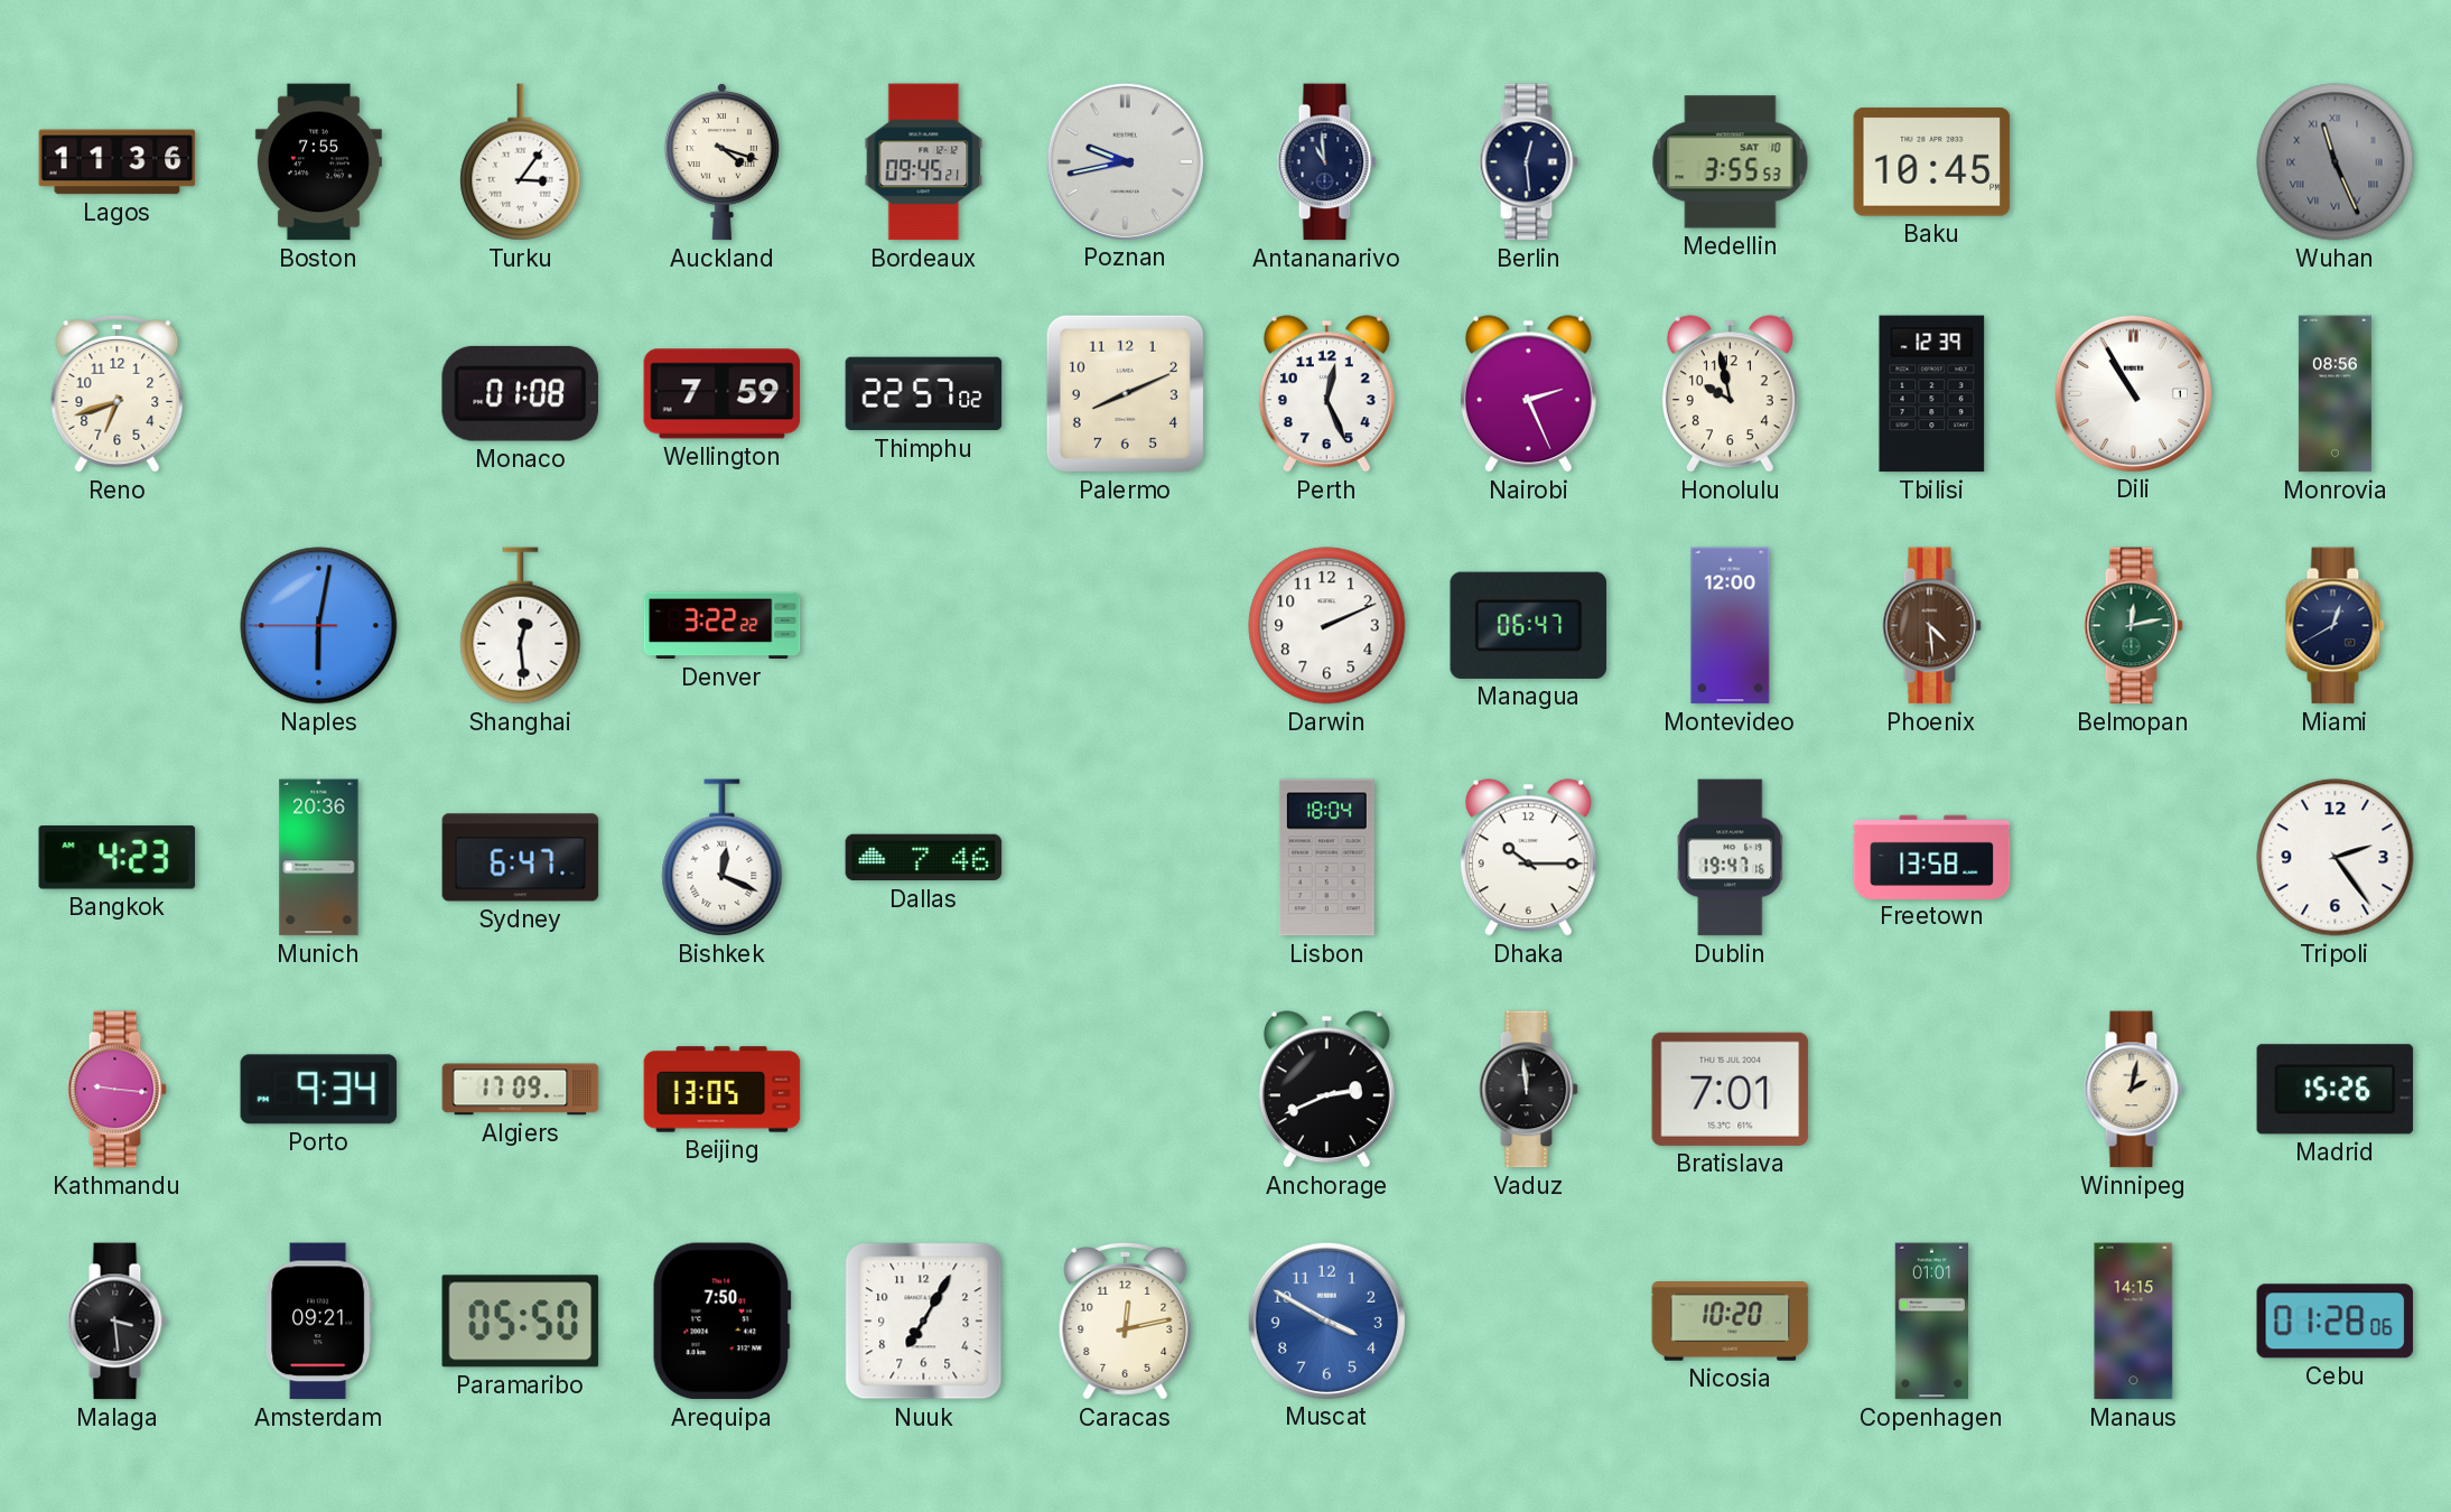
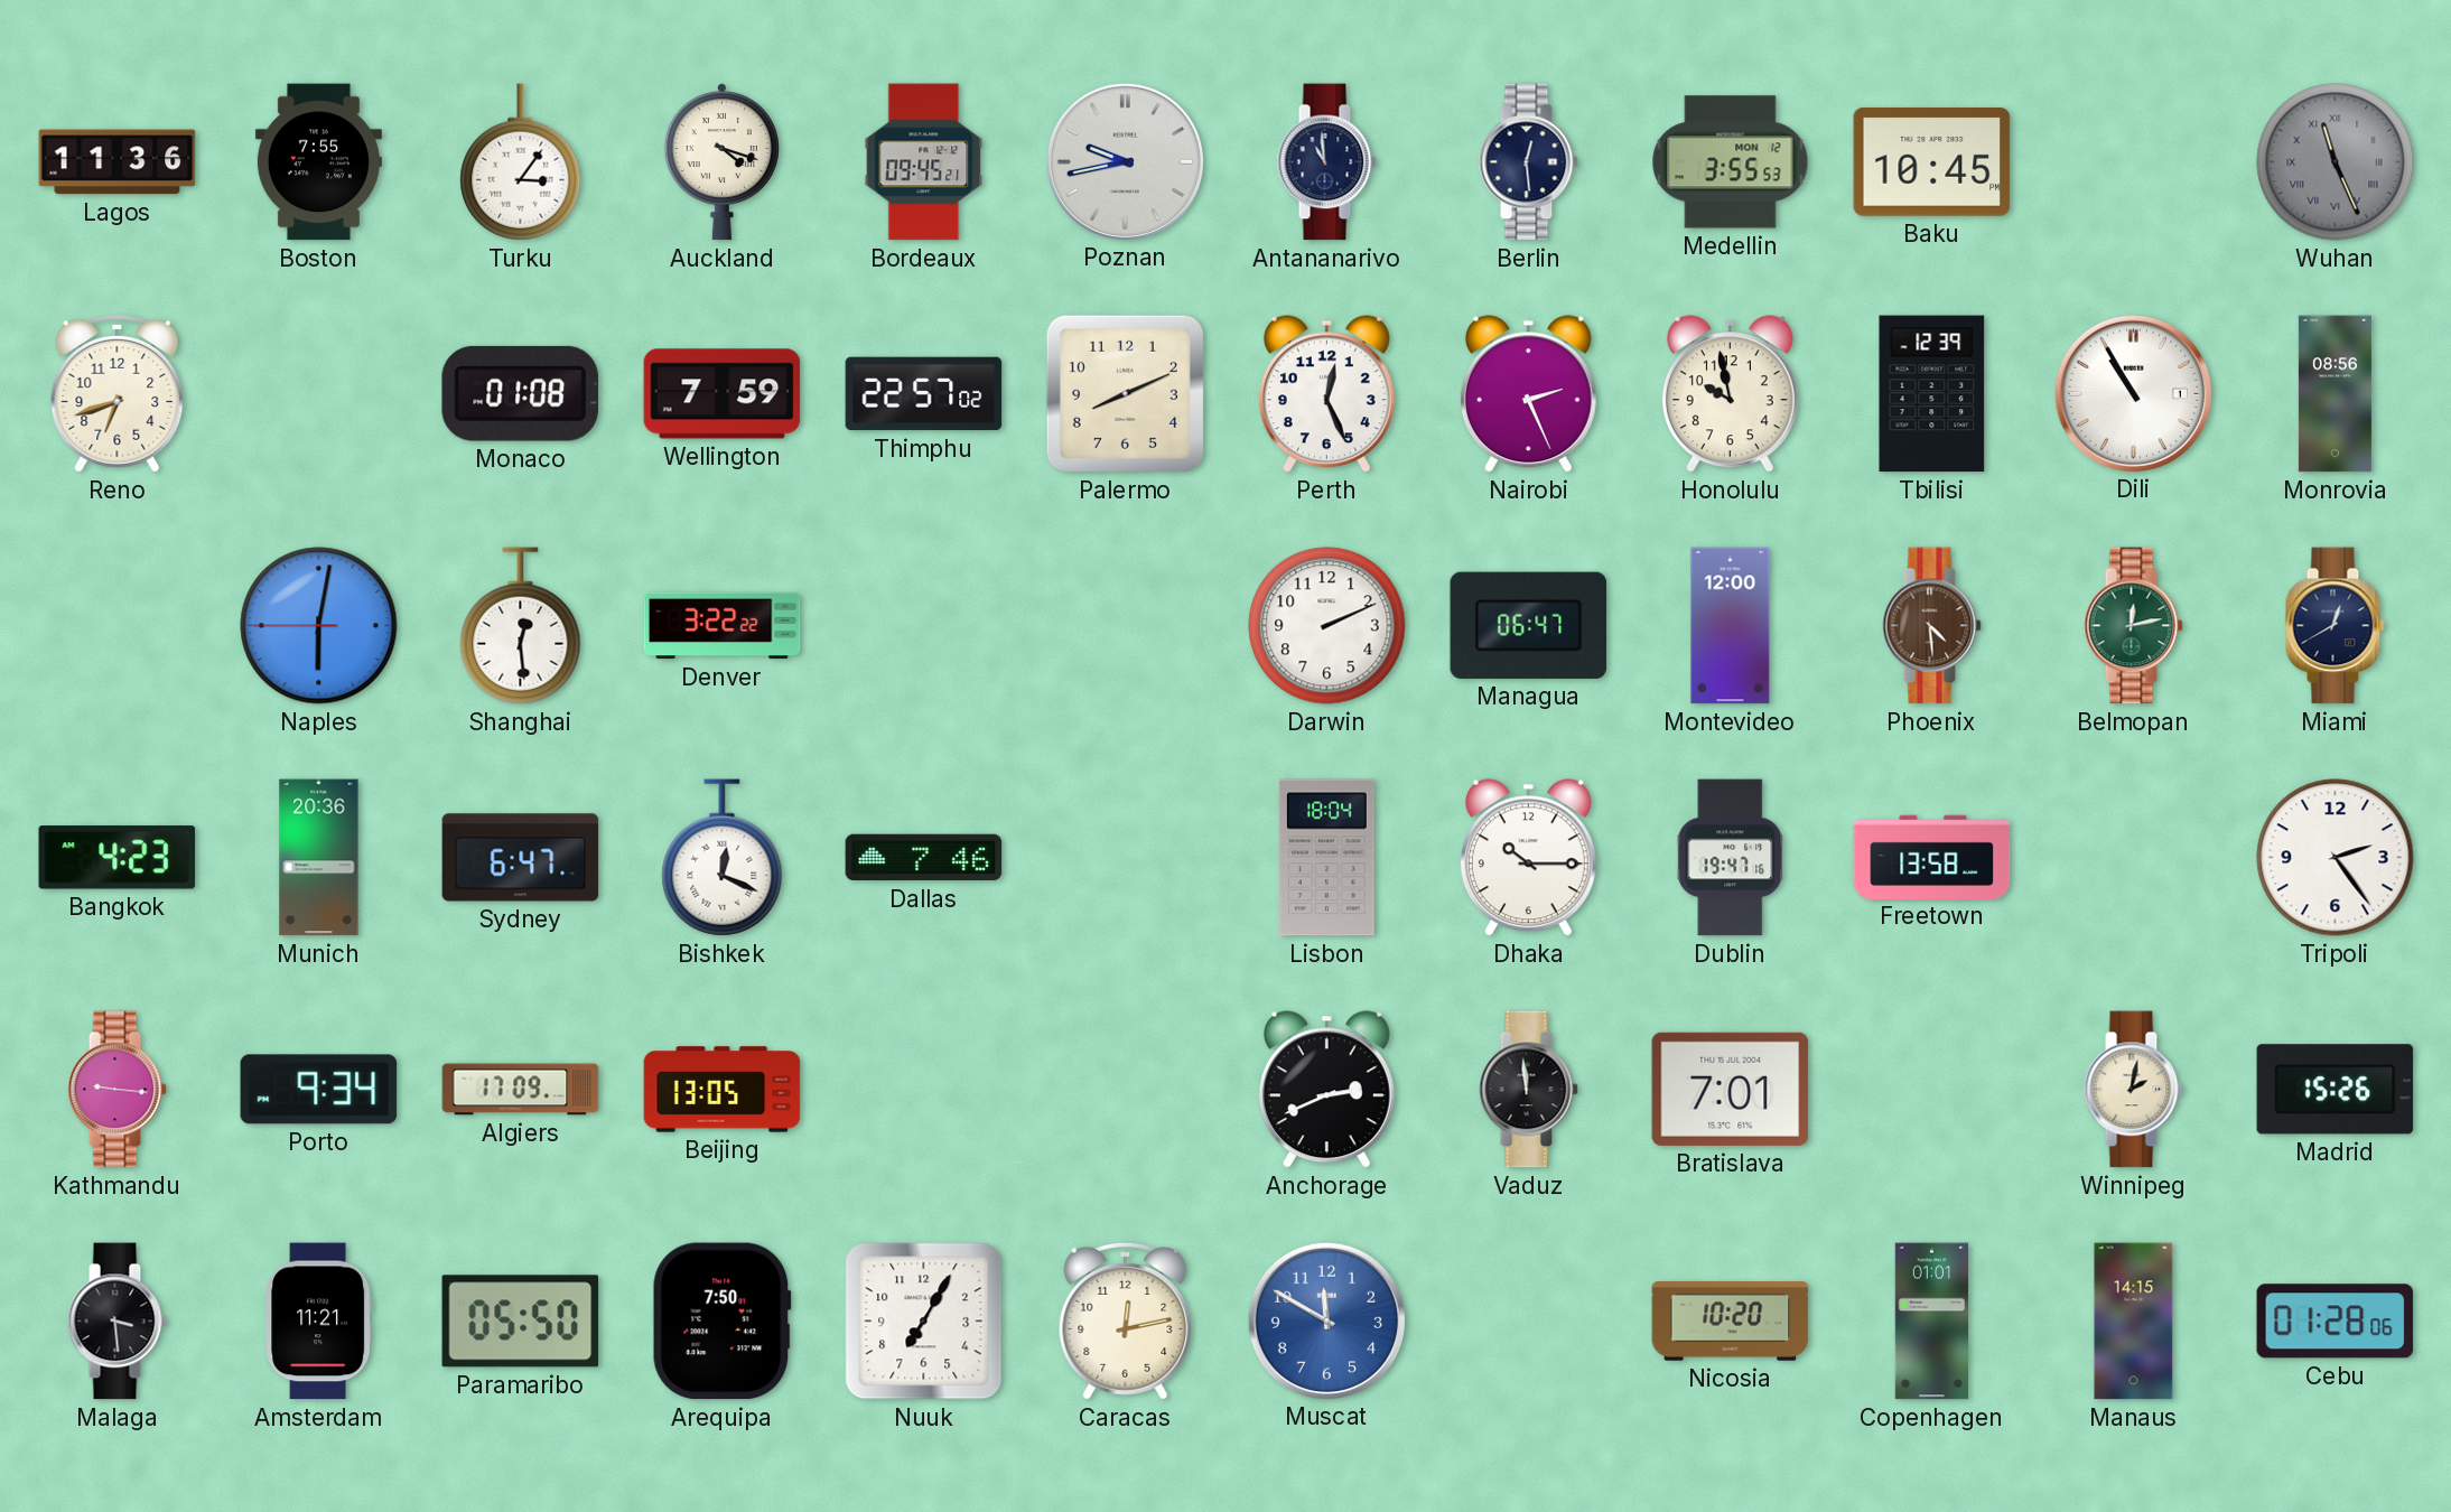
Medellin date: SAT 10 -> MON 12 (1731, 162)
Amsterdam: 09:21 -> 11:21 (319, 1322)
Muscat: 3:50 -> 11:50 (1326, 1320)
